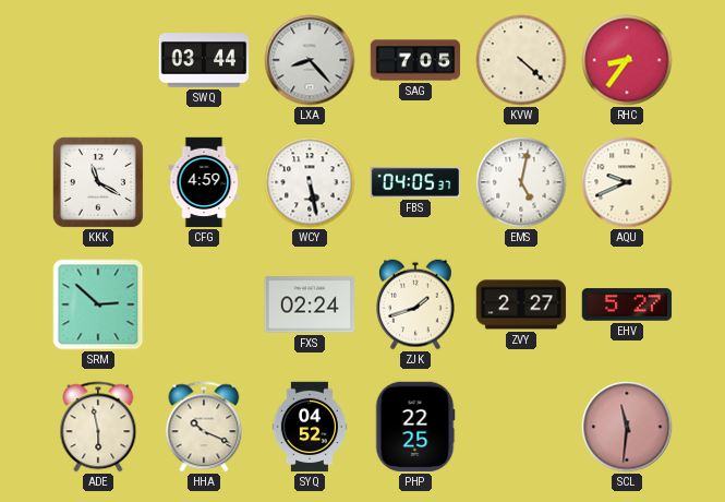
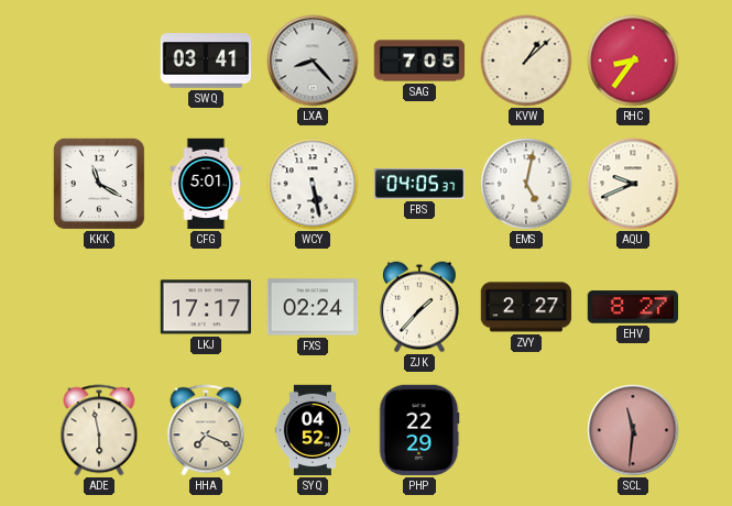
SWQ: 03:44 -> 03:41 (206, 61)
KVW: 4:22 -> 1:08 (526, 61)
CFG: 4:59 -> 5:01 (206, 184)
SRM: 2:52 -> none (98, 304)
LKJ: none -> 17:17 (206, 307)
ZJK: 1:42 -> 1:37 (420, 307)
EHV: 5:27 -> 8:27 (633, 307)
HHA: 10:19 -> 7:19 (206, 430)
PHP: 22:25 -> 22:29 (419, 430)
